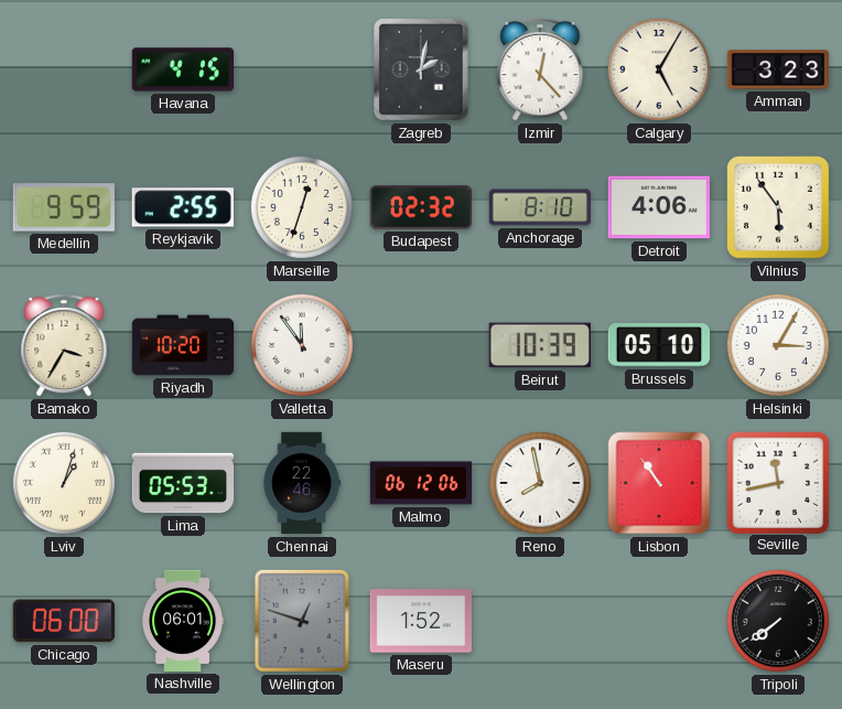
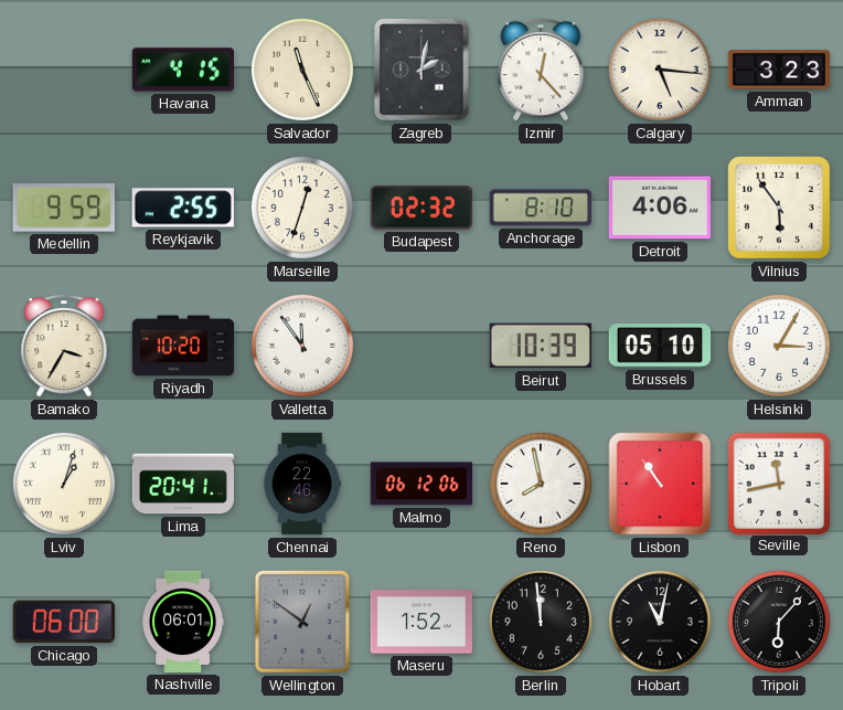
Salvador: none -> 11:26 (302, 70)
Calgary: 5:05 -> 5:16 (660, 70)
Lima: 05:53 -> 20:41 (183, 484)
Wellington: 12:48 -> 12:51 (302, 622)
Berlin: none -> 11:59 (541, 622)
Hobart: none -> 11:02 (660, 622)
Tripoli: 7:39 -> 6:07 (779, 622)
